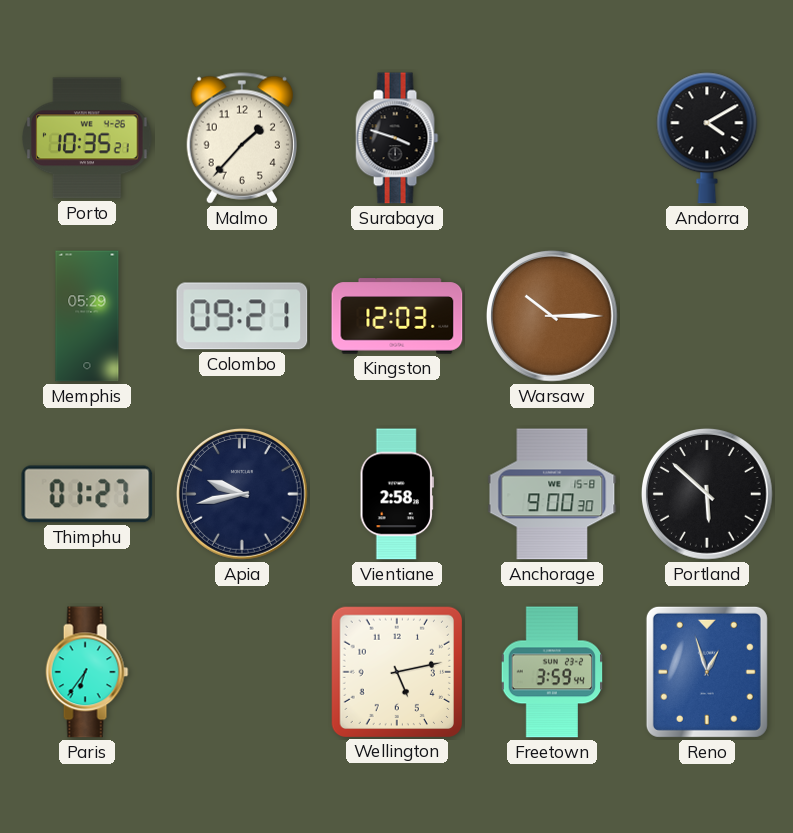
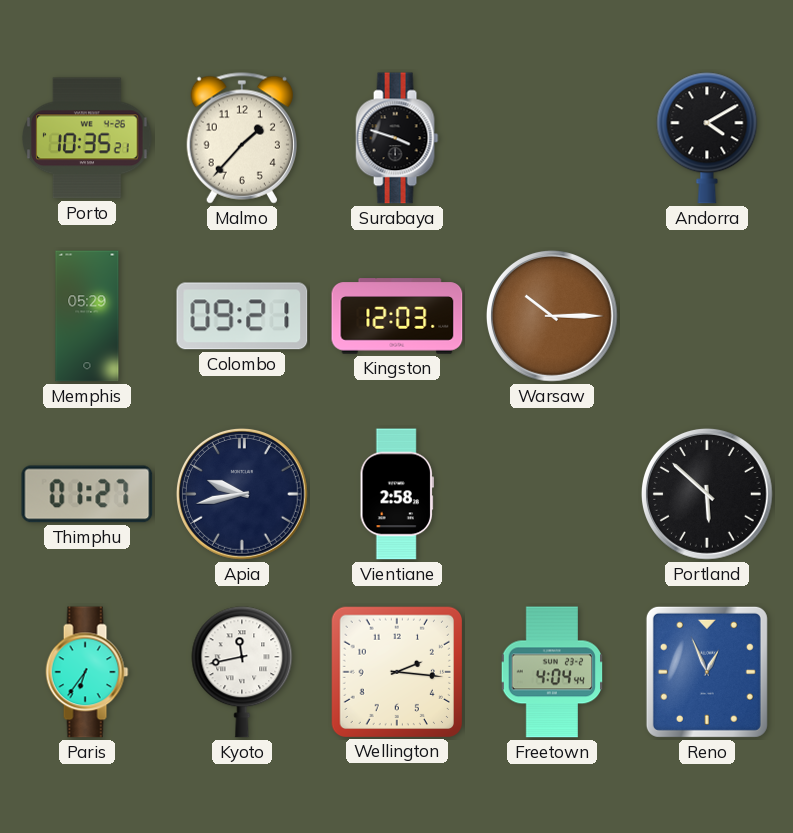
Anchorage: 9:00 -> none (552, 494)
Kyoto: none -> 11:43 (242, 672)
Wellington: 5:13 -> 2:16 (396, 671)
Freetown: 3:59 -> 4:04 (552, 672)
Reno: 12:57 -> 12:56 (707, 672)
